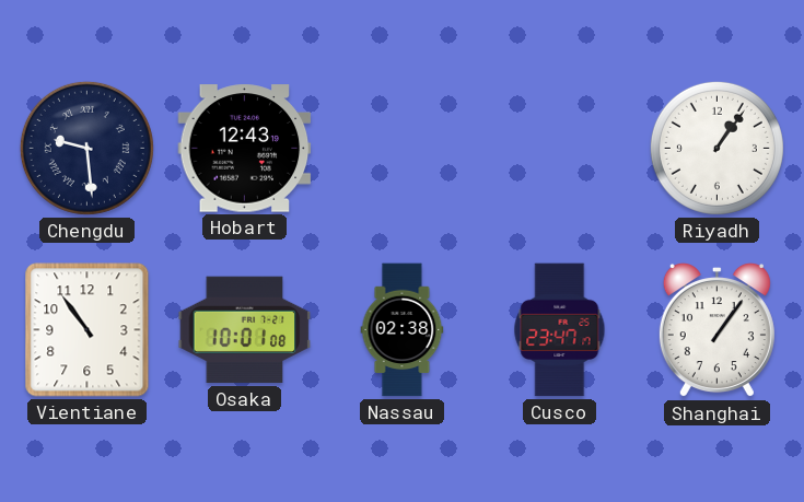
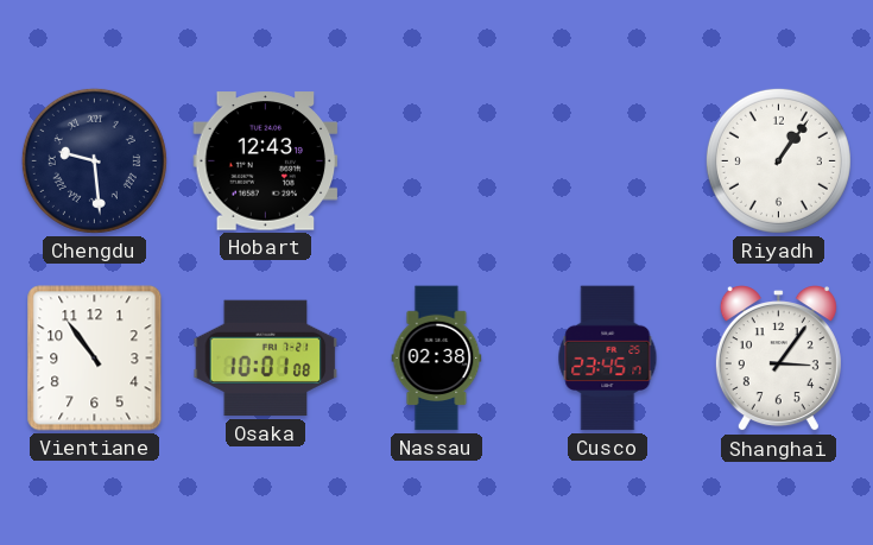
Cusco: 23:47 -> 23:45 (608, 359)
Shanghai: 1:06 -> 3:06 (778, 360)
